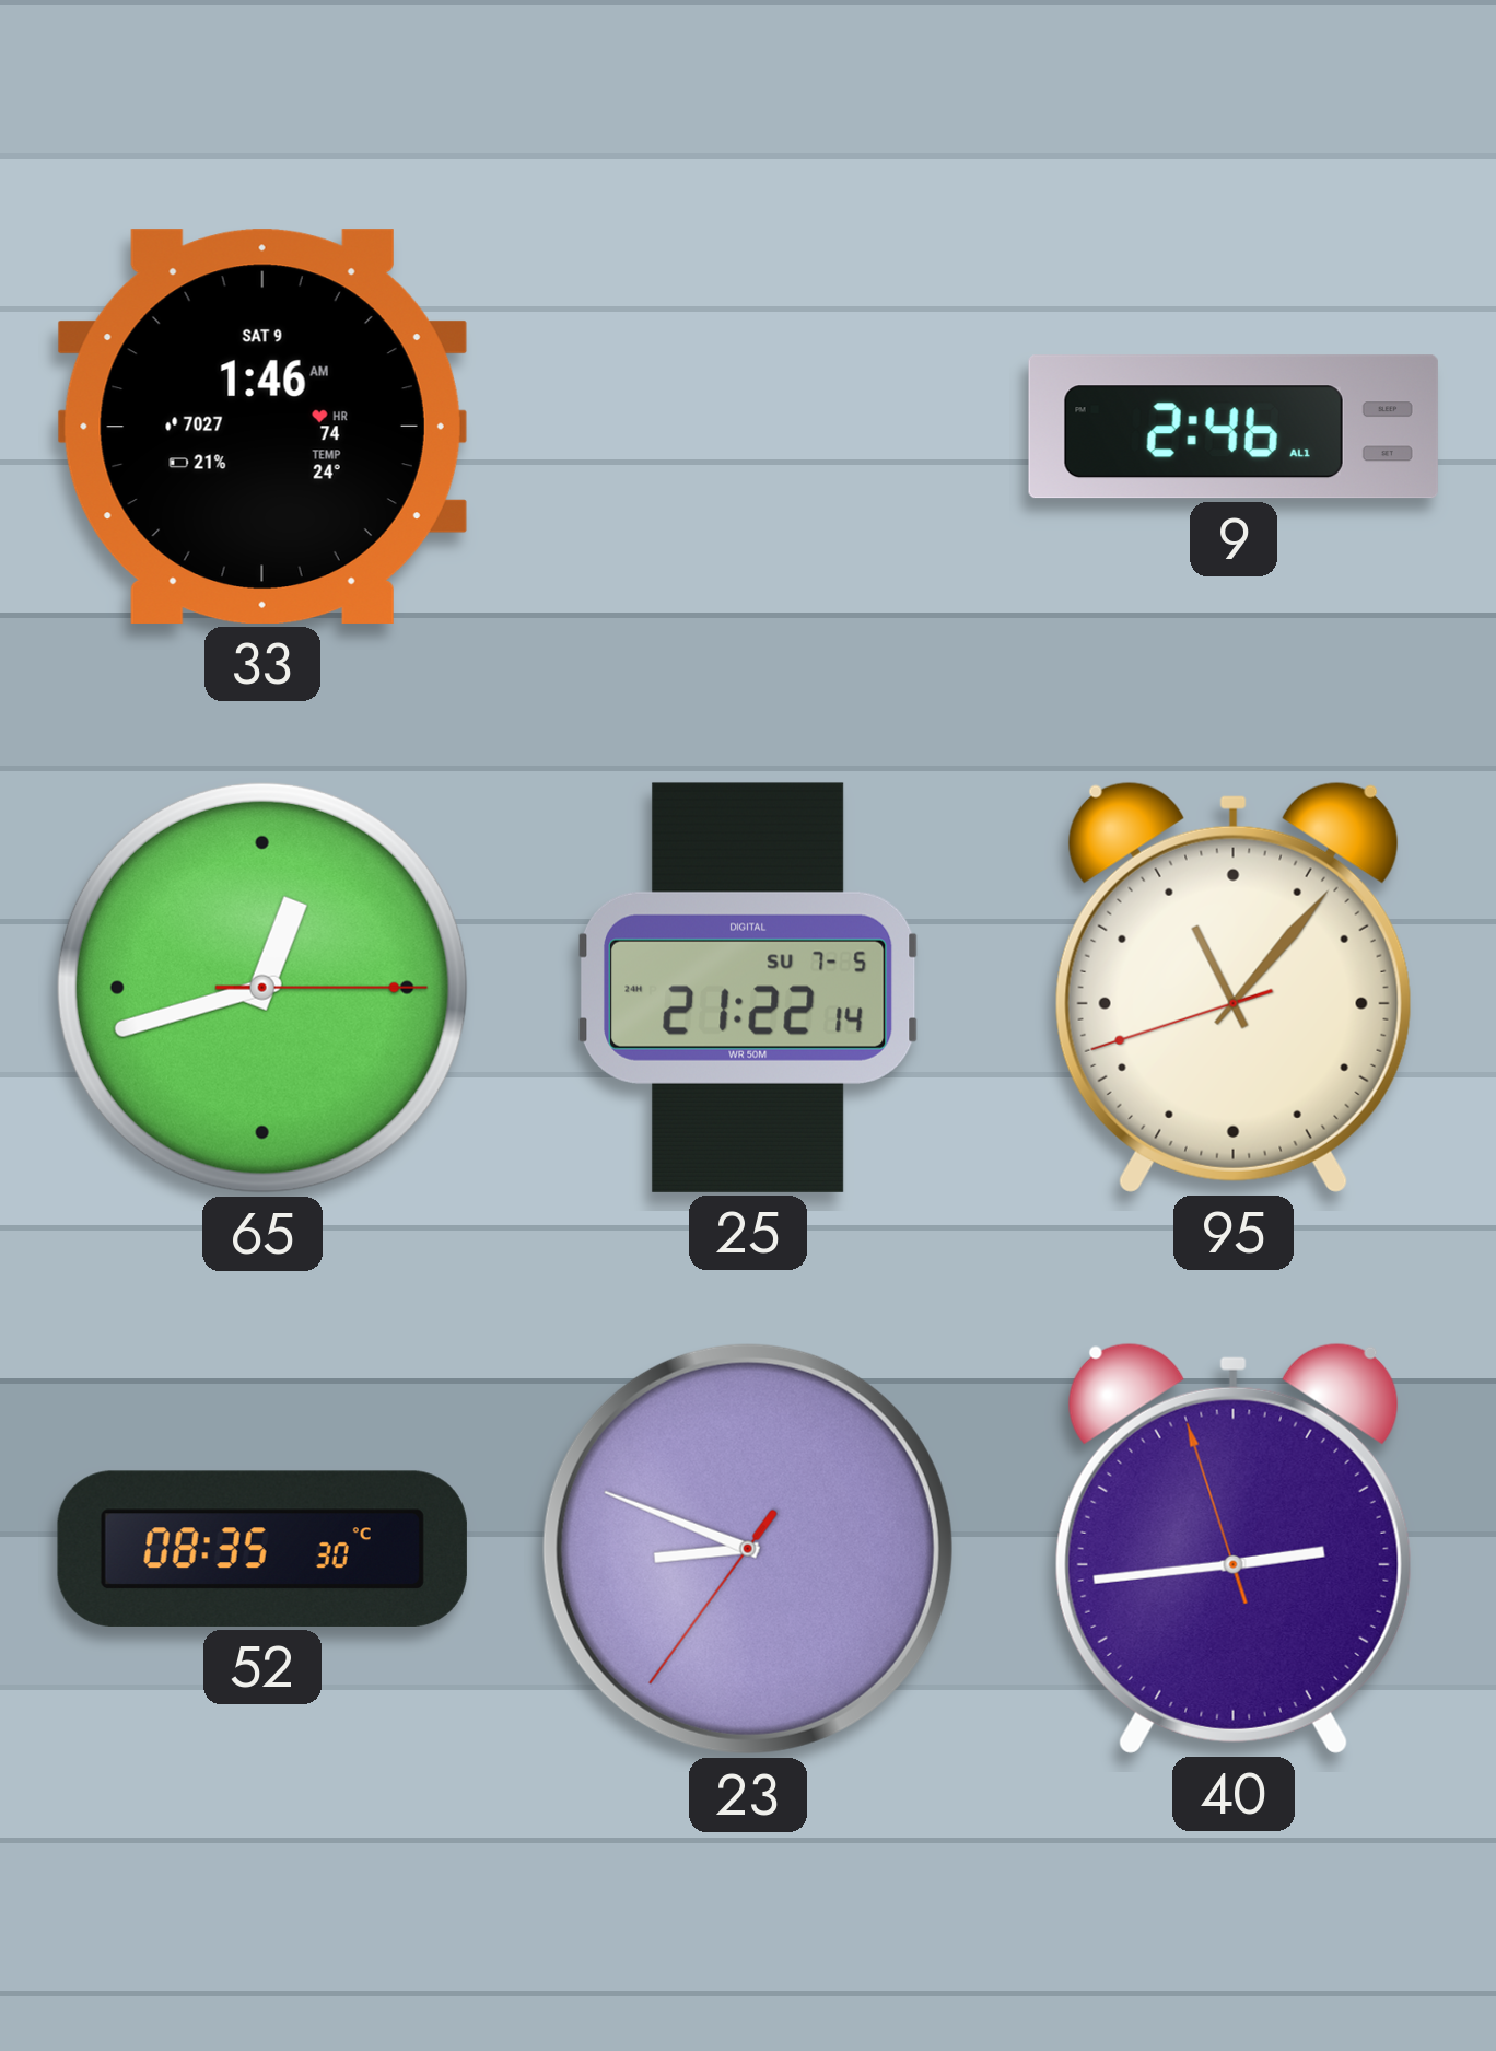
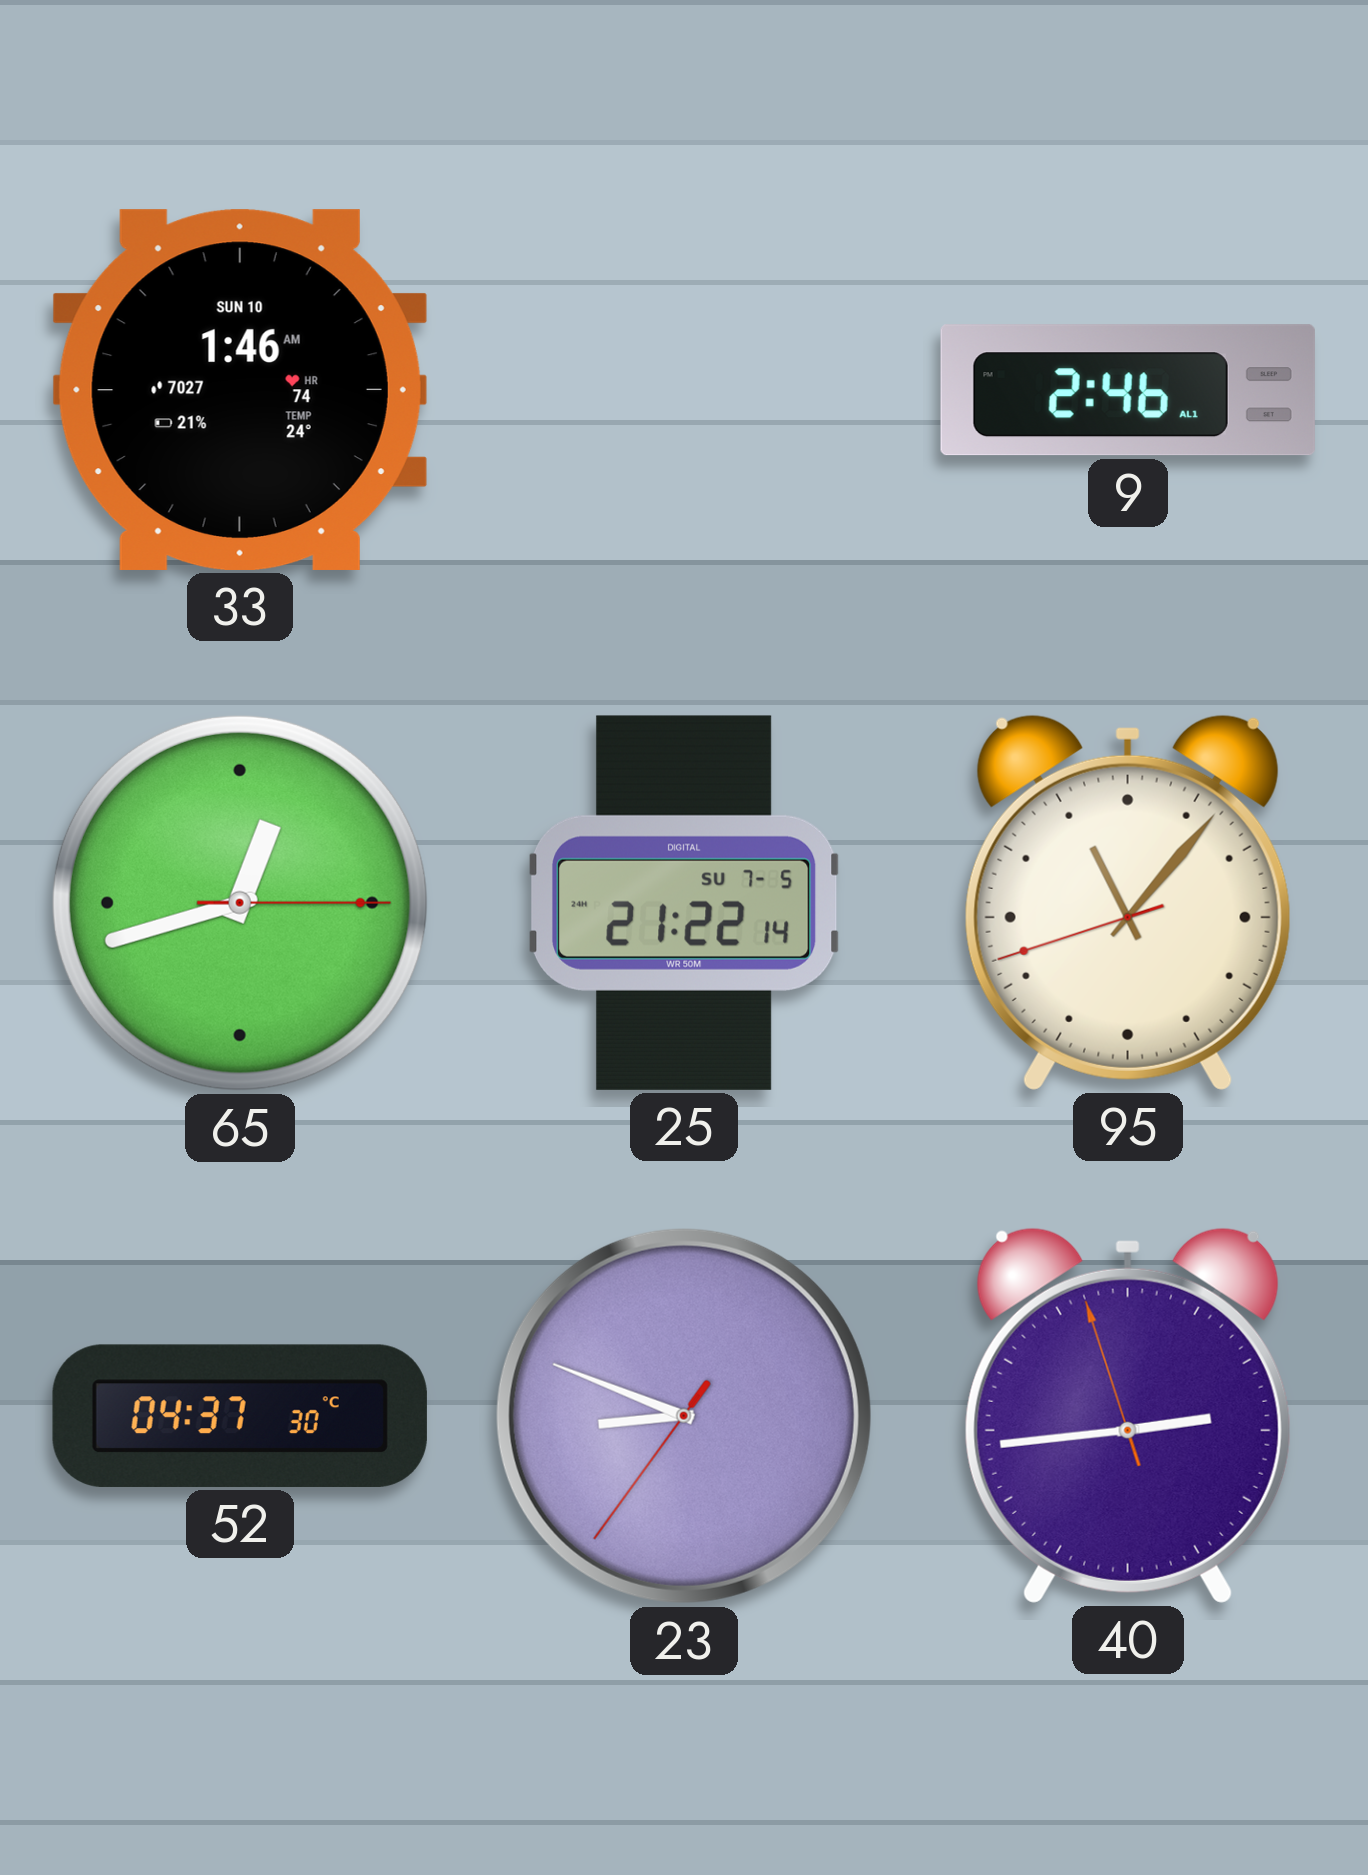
33 date: SAT 9 -> SUN 10 (240, 390)
52: 08:35 -> 04:37 (240, 1416)
